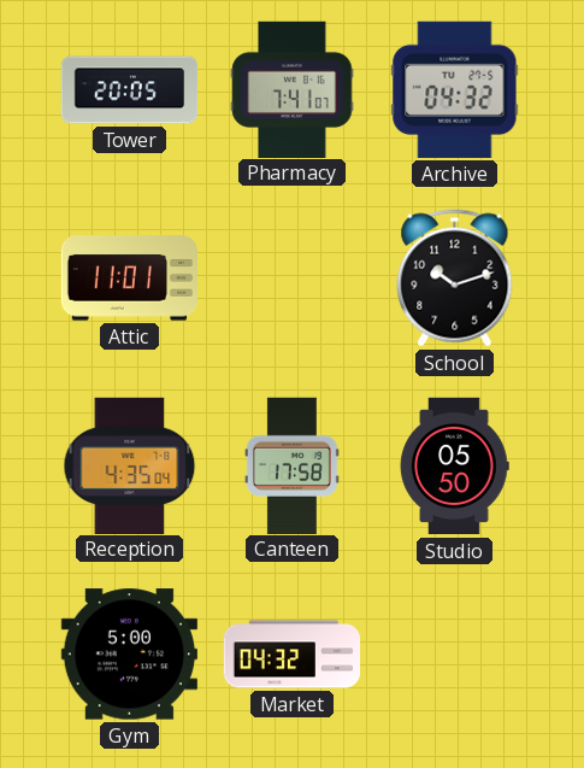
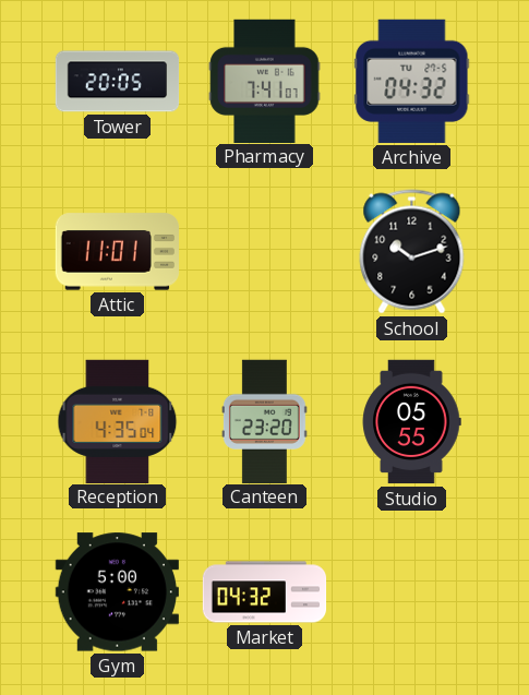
Canteen: 17:58 -> 23:20 (264, 421)
Studio: 05:50 -> 05:55 (411, 422)
